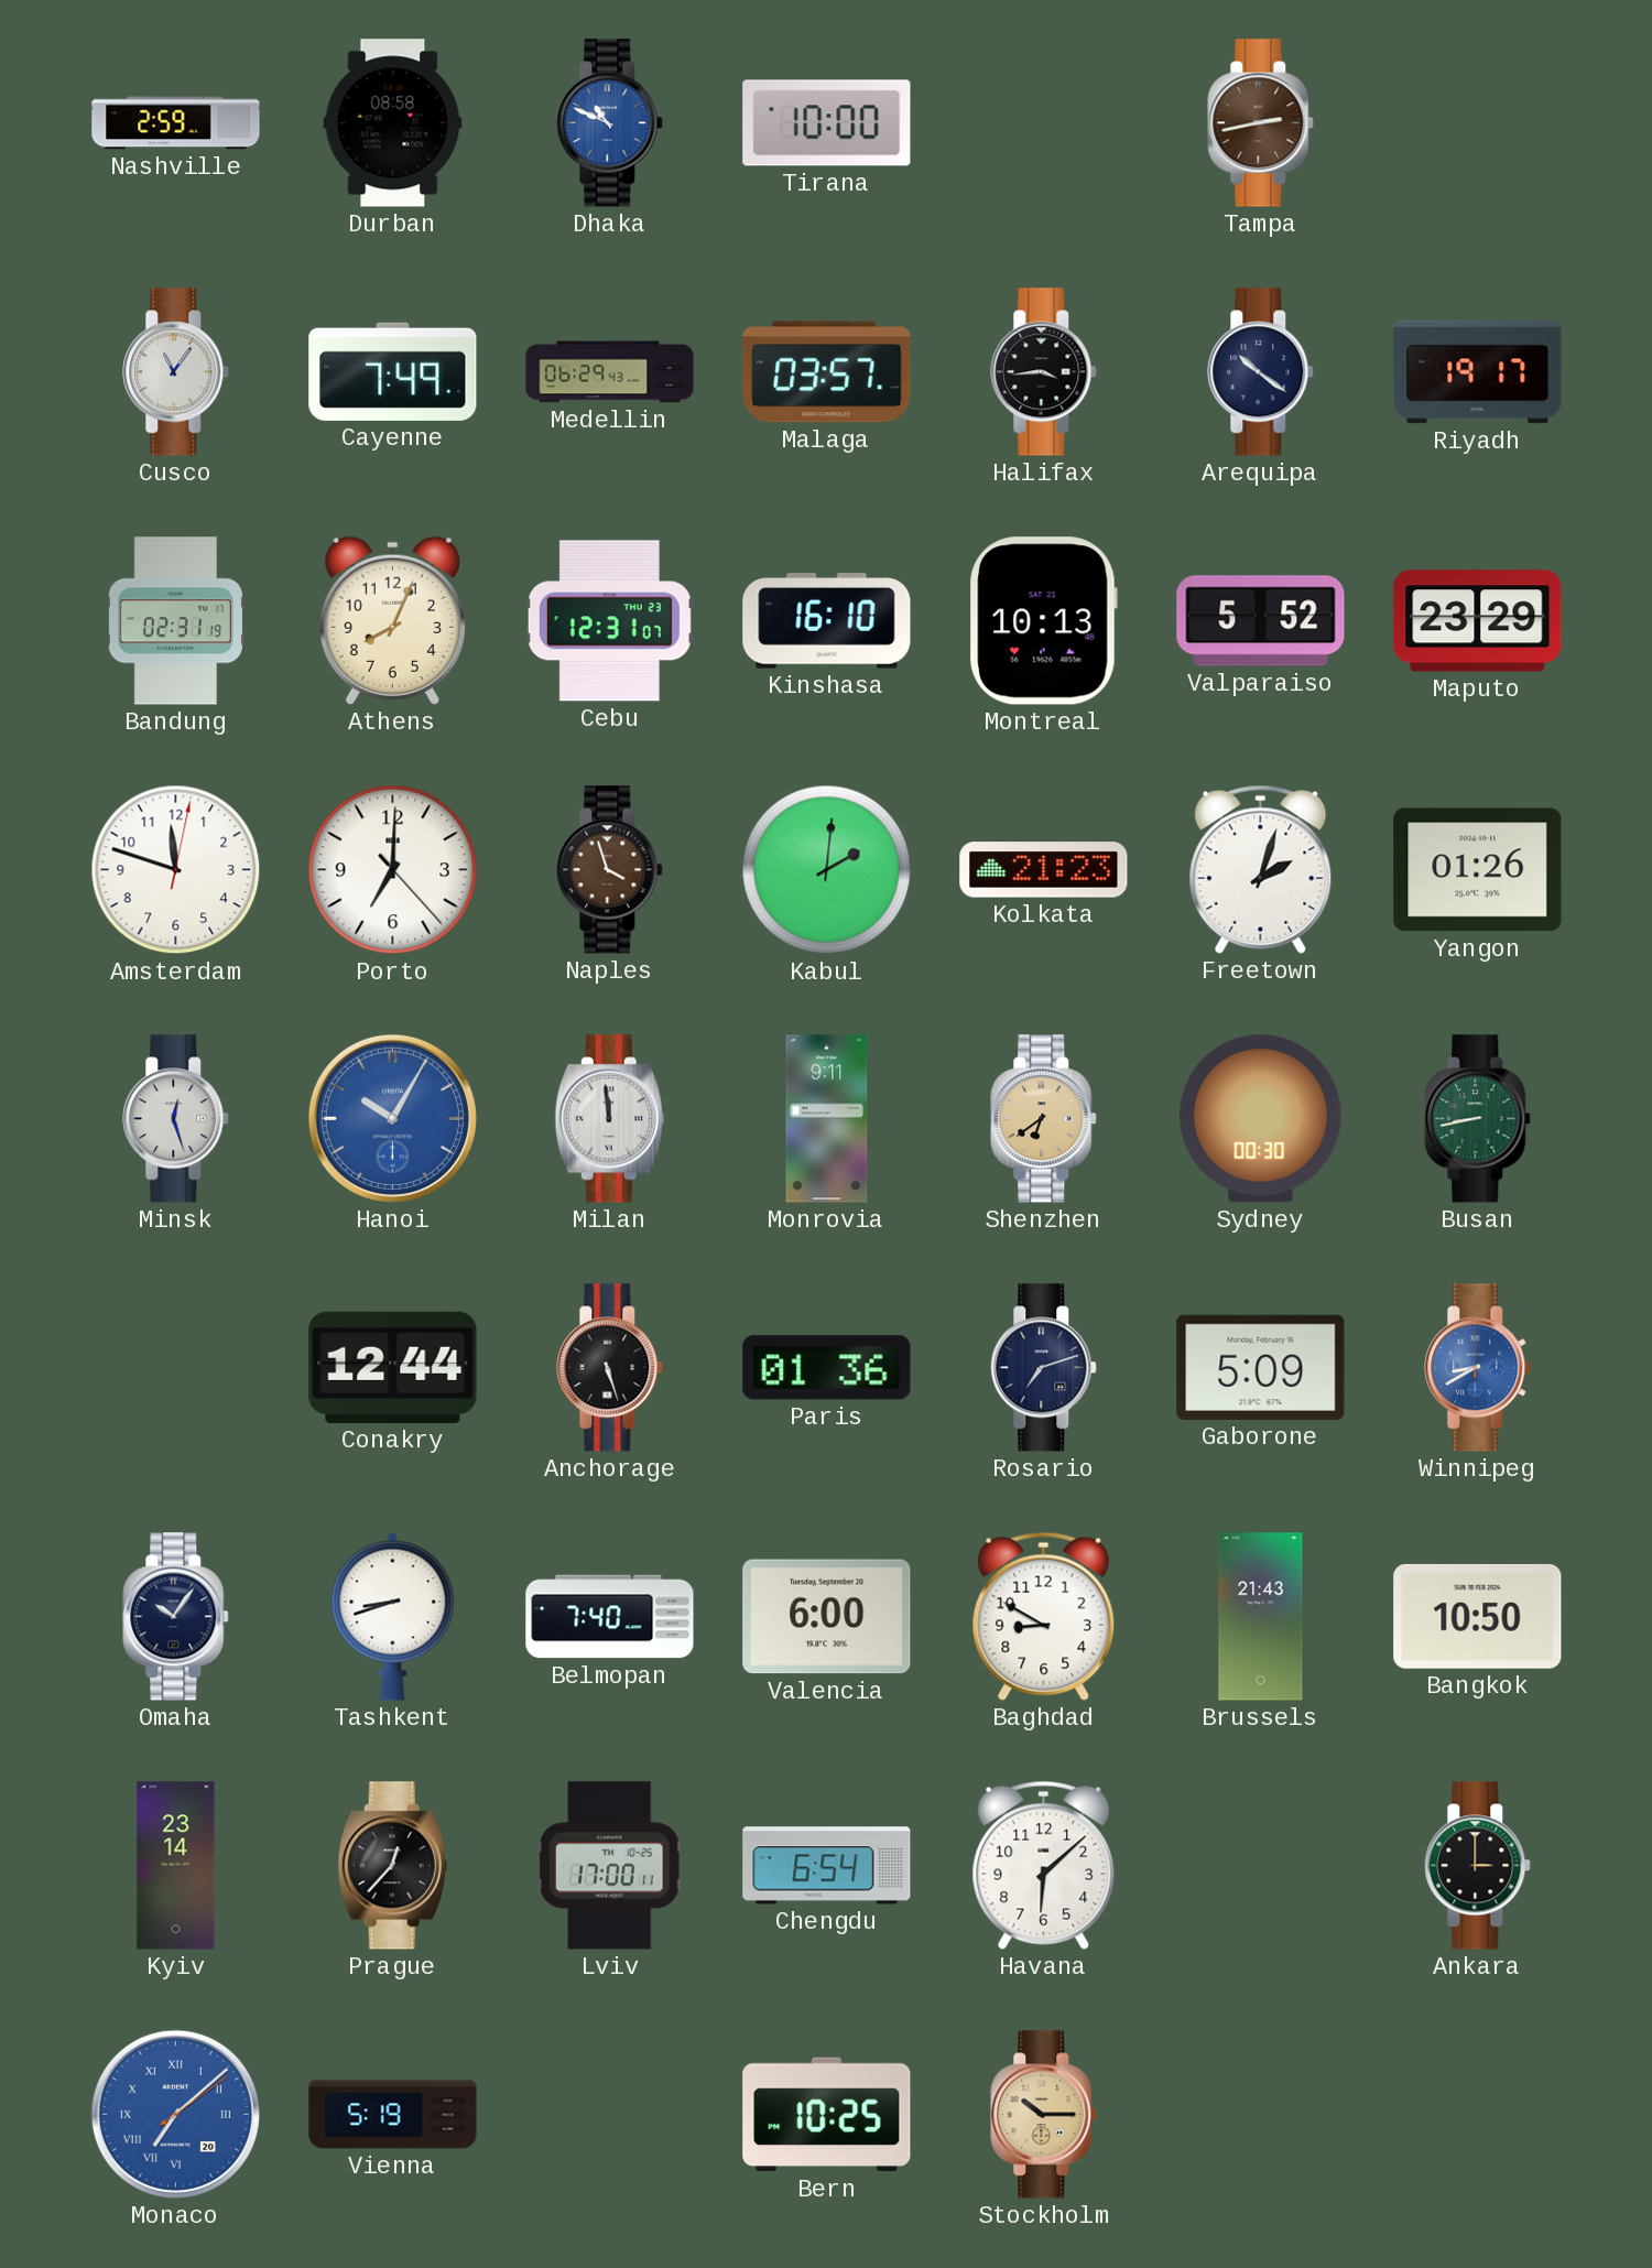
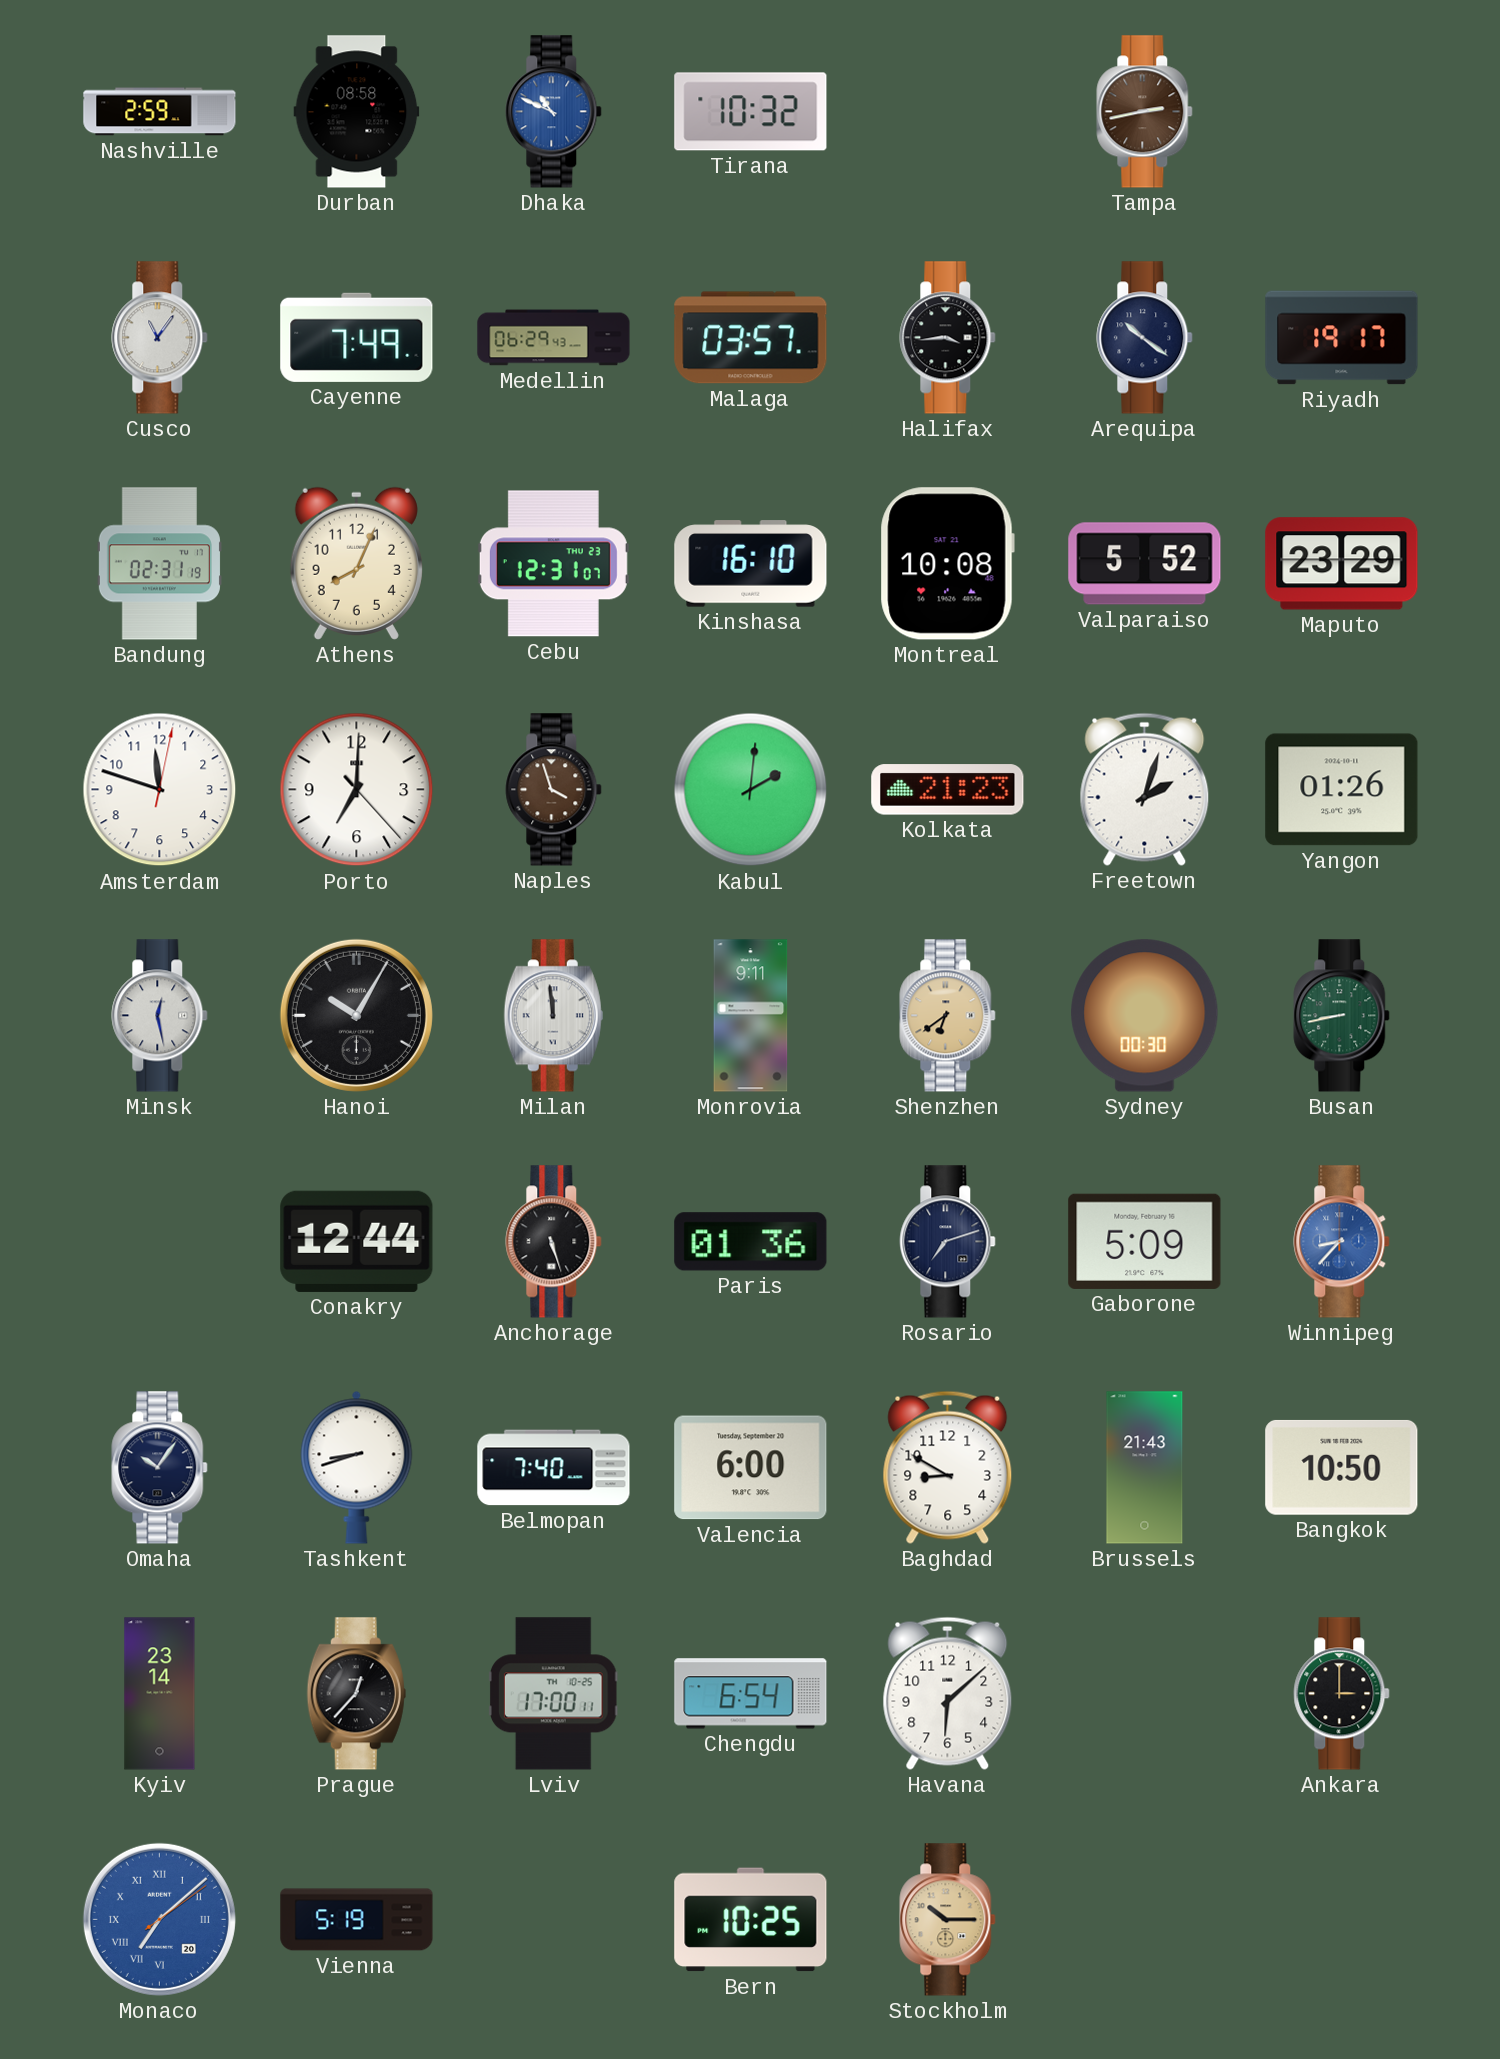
Tirana: 10:00 -> 10:32 (751, 112)
Montreal: 10:13 -> 10:08 (947, 564)
Minsk: 12:27 -> 12:28 (160, 1016)
Hanoi dial: blue -> black (356, 1015)
Winnipeg: 8:40 -> 8:37 (1342, 1242)
